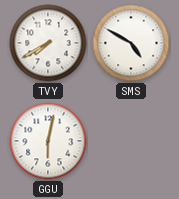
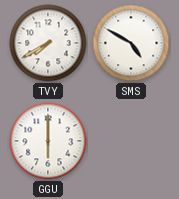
GGU: 6:02 -> 6:00 (48, 141)
